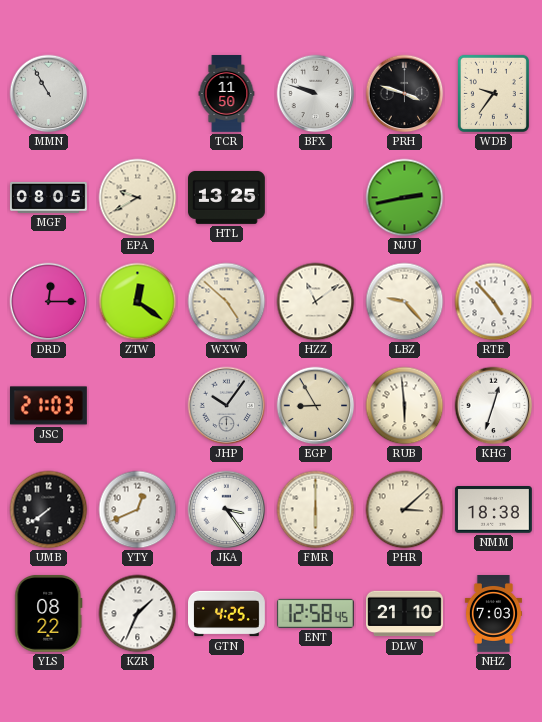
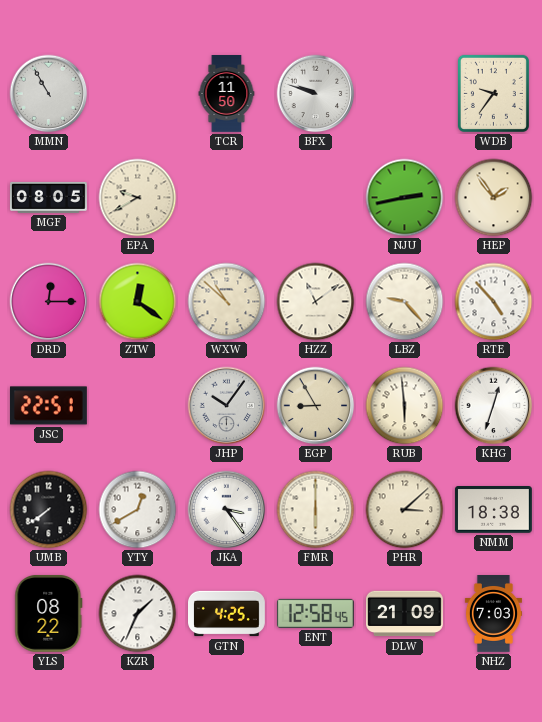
PRH: 3:48 -> none (405, 94)
HTL: 13:25 -> none (227, 197)
HEP: none -> 1:54 (494, 198)
WXW: 4:52 -> 10:52 (227, 302)
JSC: 21:03 -> 22:51 (48, 406)
YTY: 12:41 -> 12:40 (138, 510)
DLW: 21:10 -> 21:09 (405, 614)
